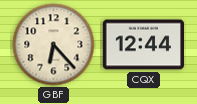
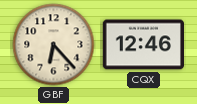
CQX: 12:44 -> 12:46 (143, 45)
